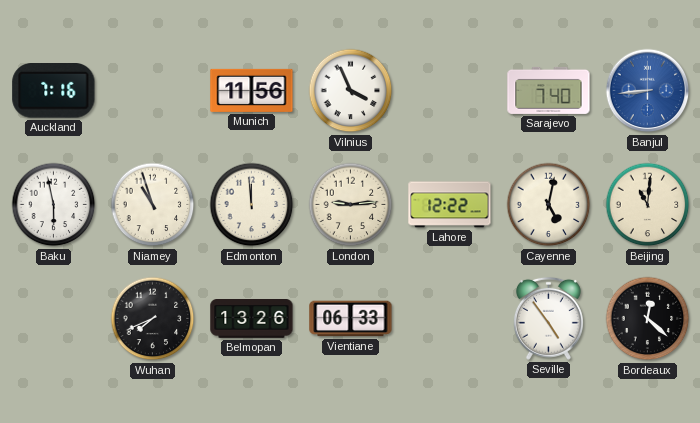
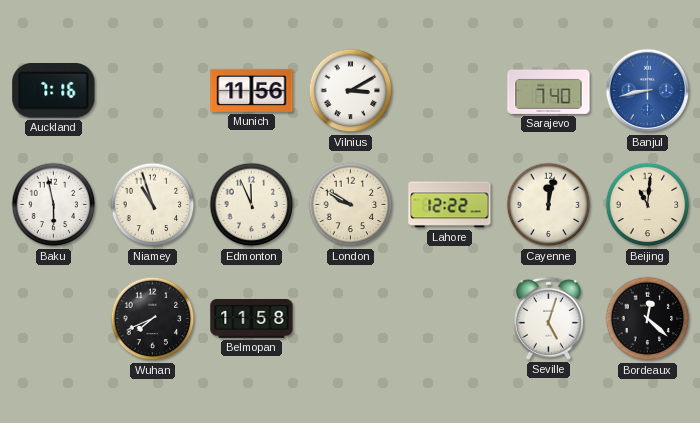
Vilnius: 3:56 -> 3:10 (351, 91)
Banjul: 8:44 -> 8:43 (648, 91)
Edmonton: 11:59 -> 11:56 (252, 205)
London: 9:14 -> 9:50 (351, 205)
Cayenne: 5:02 -> 12:02 (549, 205)
Belmopan: 13:26 -> 11:58 (252, 319)
Vientiane: 06:33 -> none (351, 319)
Seville: 4:54 -> 5:03 (548, 318)
